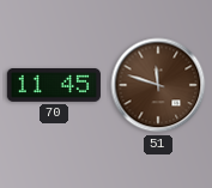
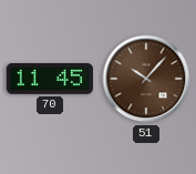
51: 11:48 -> 10:07 (146, 79)
